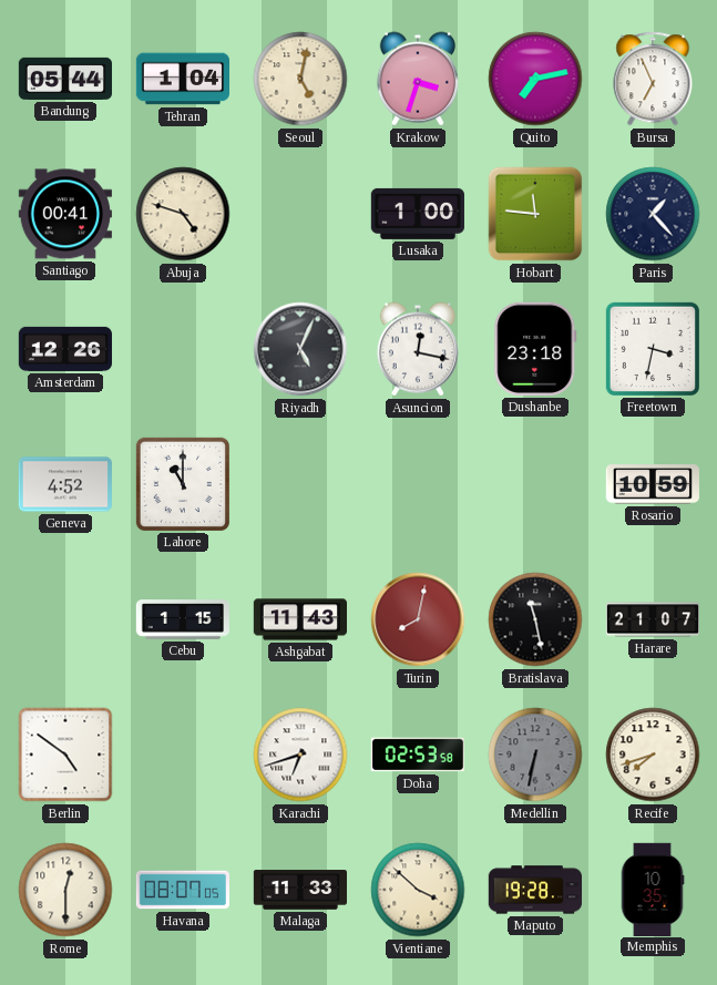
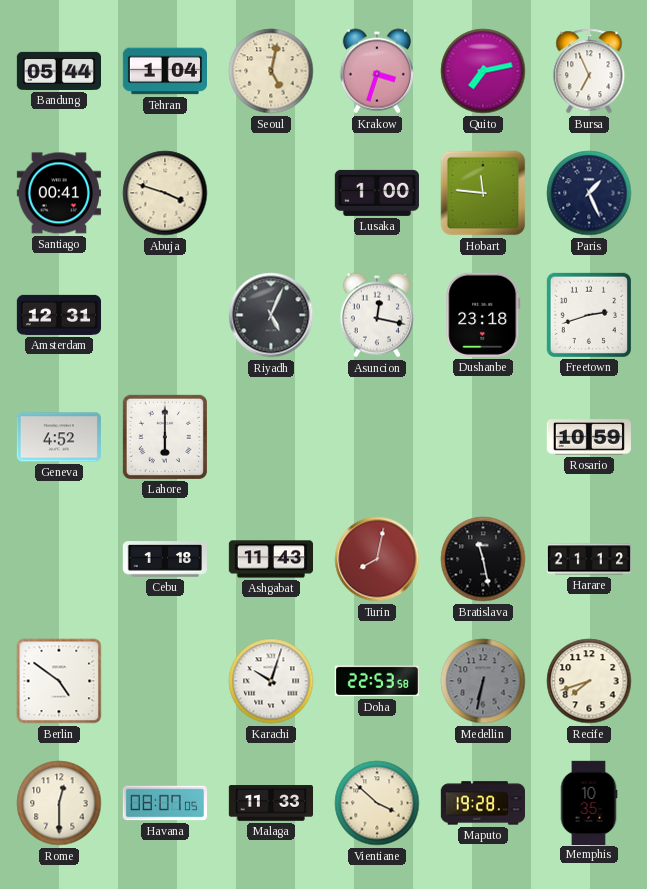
Abuja: 4:48 -> 3:48 (165, 193)
Paris: 1:23 -> 1:26 (589, 193)
Amsterdam: 12:26 -> 12:31 (58, 315)
Freetown: 3:32 -> 2:42 (589, 315)
Lahore: 11:00 -> 6:00 (165, 437)
Cebu: 1:15 -> 1:18 (164, 559)
Harare: 21:07 -> 21:12 (588, 559)
Karachi: 6:42 -> 10:03 (271, 681)
Doha: 02:53 -> 22:53 (376, 681)
